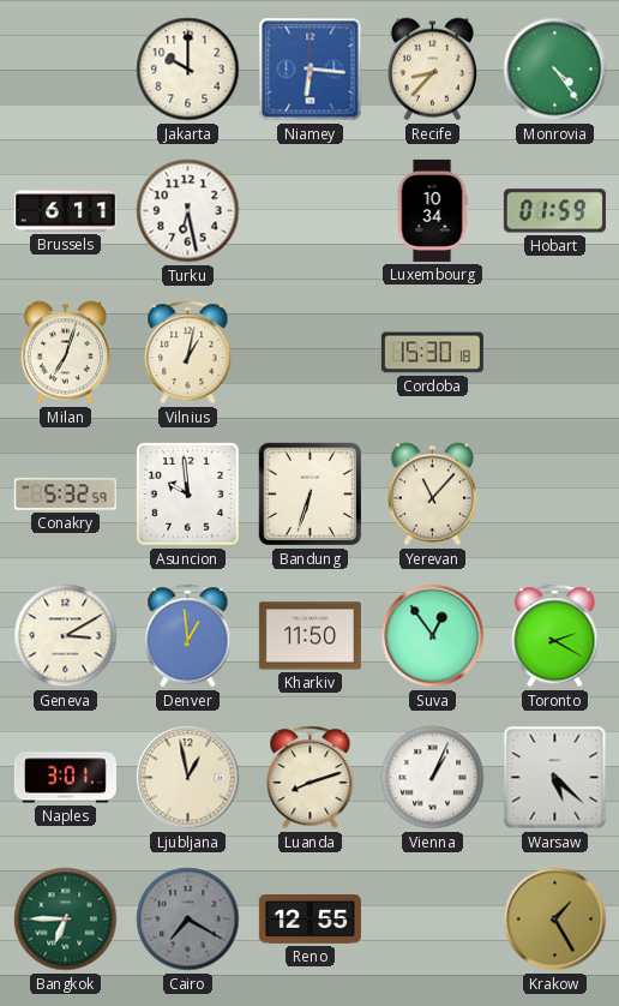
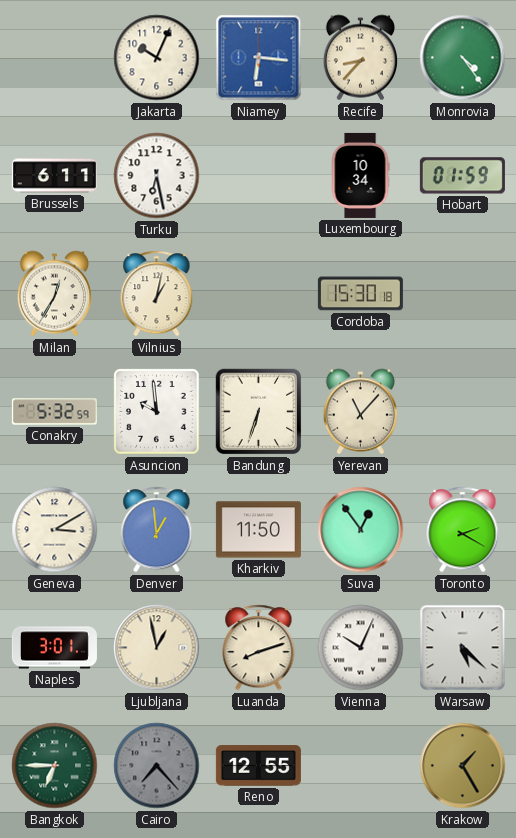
Jakarta: 10:00 -> 10:04 (157, 58)
Milan: 7:03 -> 12:35 (54, 294)
Vienna: 1:04 -> 10:04 (361, 648)
Cairo: 7:20 -> 7:23 (157, 766)
